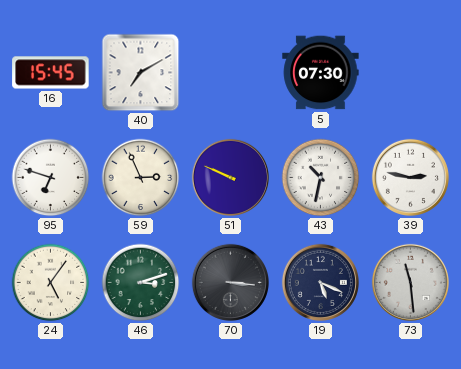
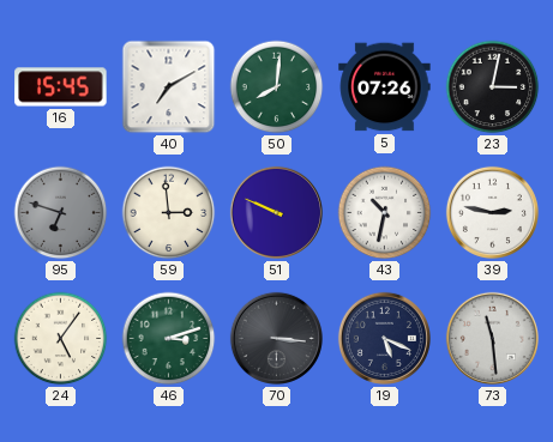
50: none -> 8:01 (277, 87)
5: 07:30 -> 07:26 (385, 87)
23: none -> 3:02 (493, 87)
95 dial: white -> grey (61, 213)
59: 2:56 -> 2:59 (169, 213)
